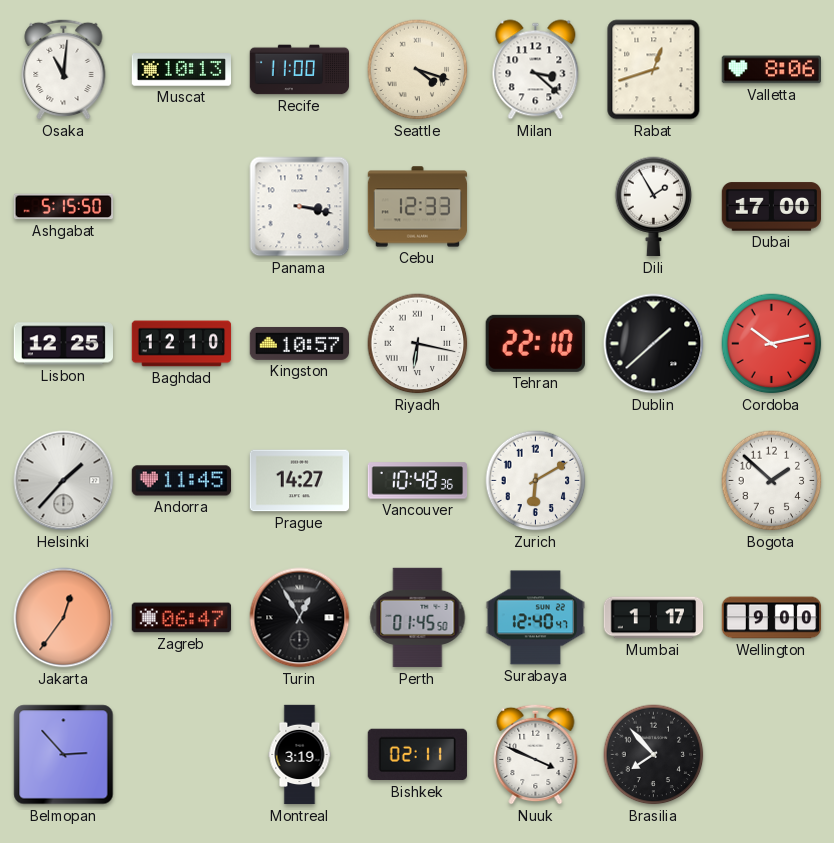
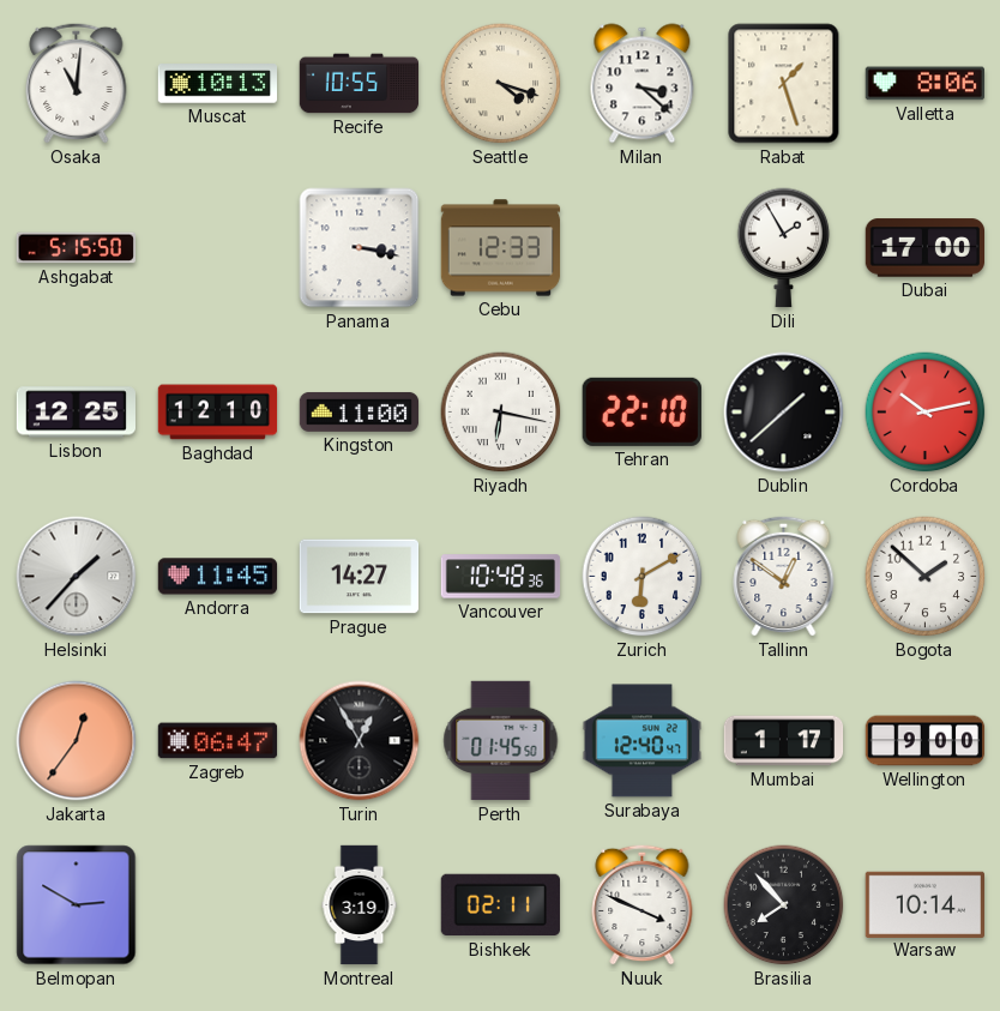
Recife: 11:00 -> 10:55 (360, 84)
Rabat: 12:42 -> 1:27 (784, 84)
Kingston: 10:57 -> 11:00 (360, 411)
Tallinn: none -> 12:51 (784, 576)
Belmopan: 2:53 -> 2:50 (77, 905)
Warsaw: none -> 10:14 (924, 904)
